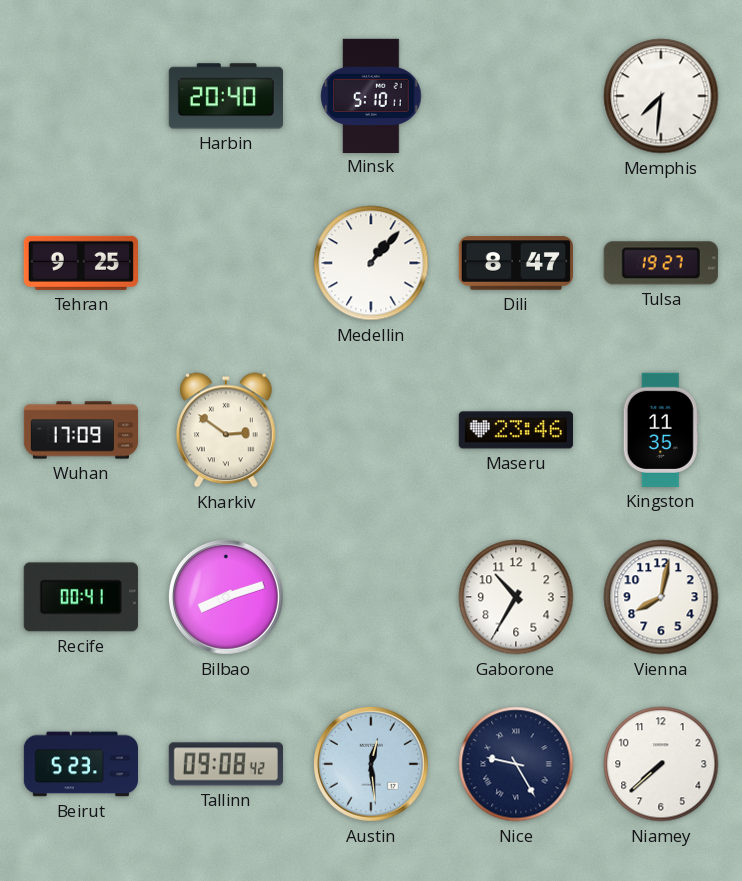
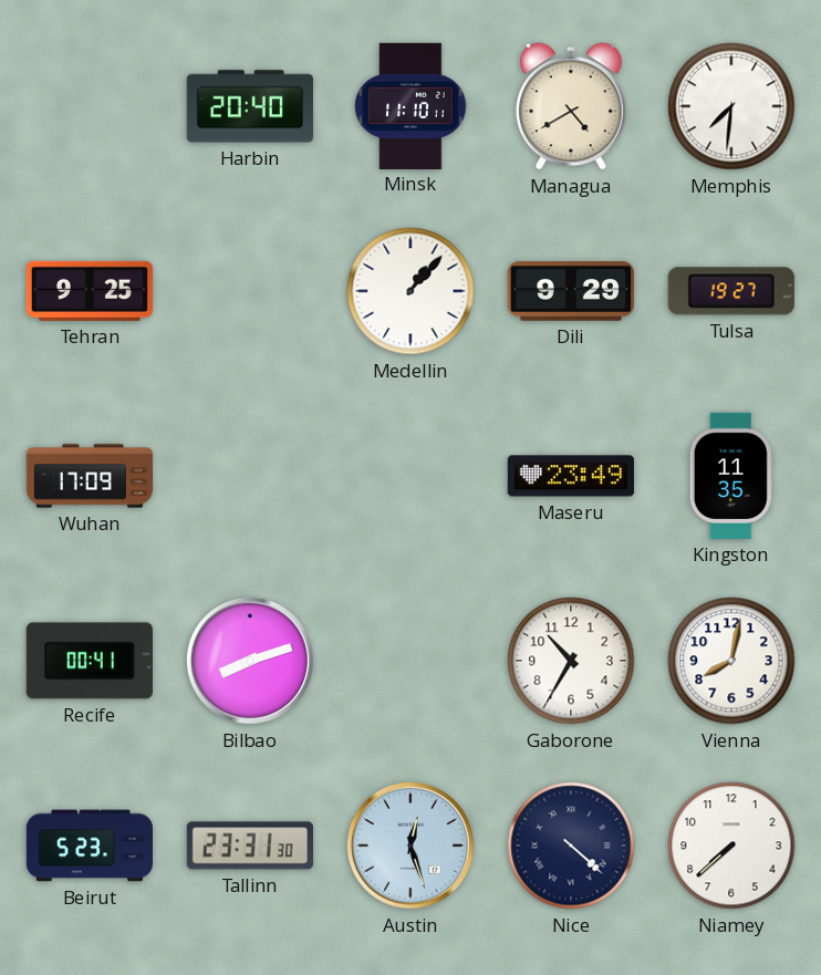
Minsk: 5:10 -> 11:10 (410, 105)
Managua: none -> 4:40 (572, 106)
Dili: 8:47 -> 9:29 (571, 291)
Kharkiv: 2:51 -> none (227, 430)
Maseru: 23:46 -> 23:49 (571, 476)
Tallinn: 09:08 -> 23:31 (250, 846)
Austin: 12:29 -> 12:27 (410, 846)
Nice: 9:25 -> 4:22 (571, 846)
